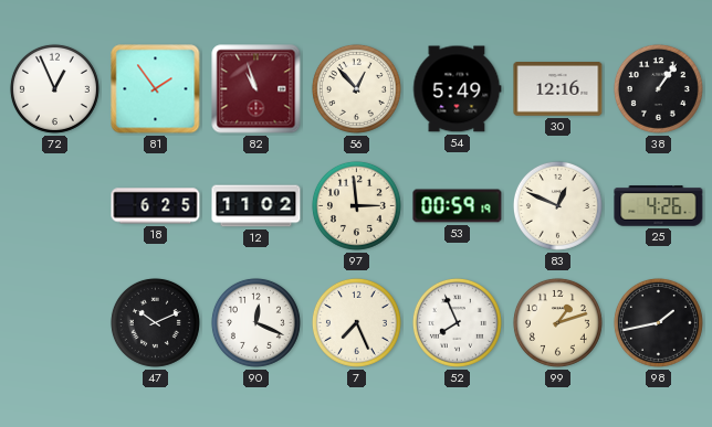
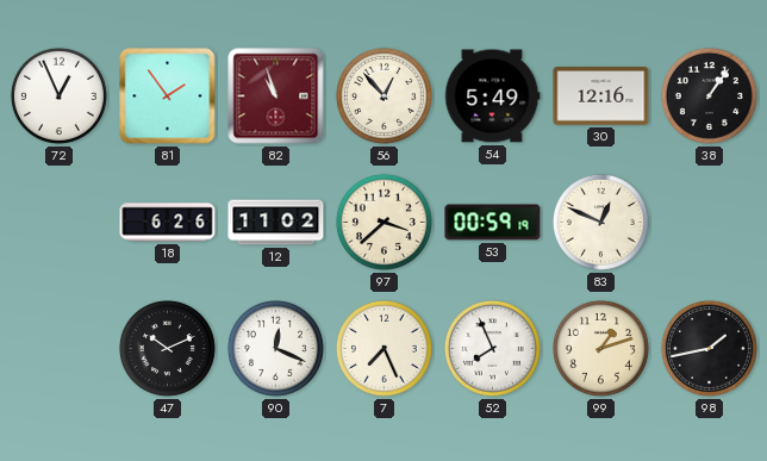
18: 6:25 -> 6:26 (168, 223)
97: 2:59 -> 3:38 (383, 222)
25: 4:26 -> none (659, 206)
